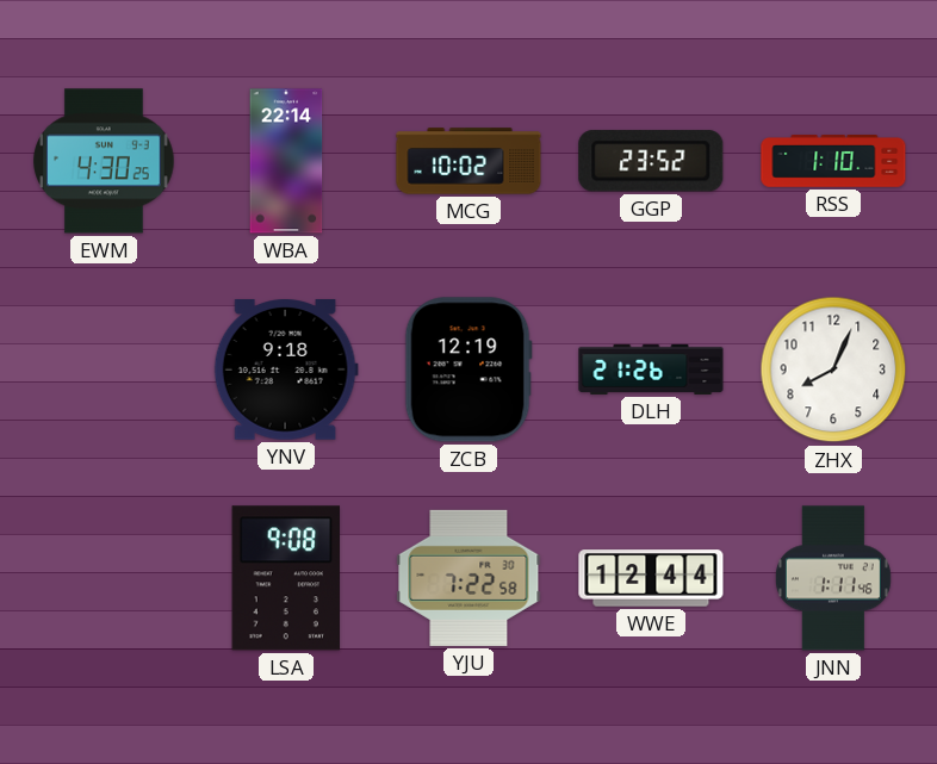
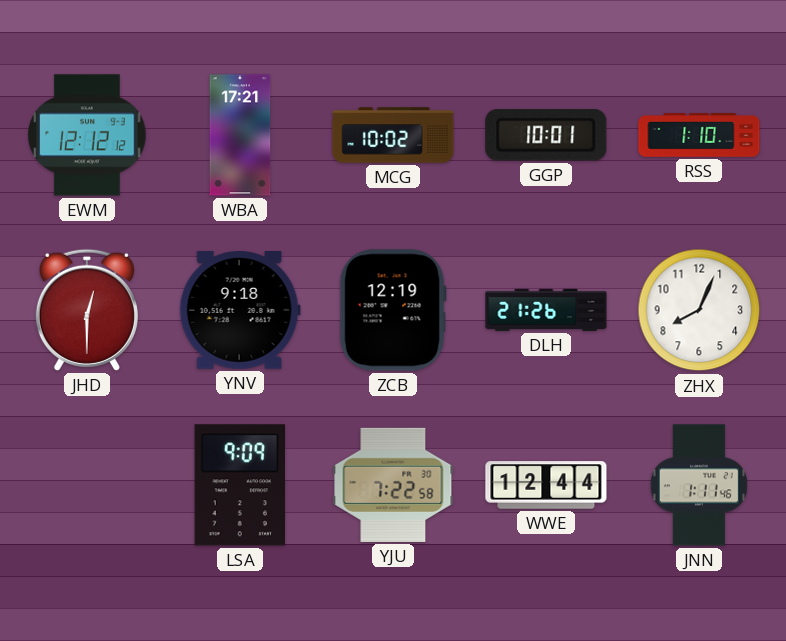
EWM: 4:30 -> 12:12 (87, 135)
WBA: 22:14 -> 17:21 (240, 135)
GGP: 23:52 -> 10:01 (546, 135)
JHD: none -> 12:30 (87, 310)
LSA: 9:08 -> 9:09 (240, 485)
